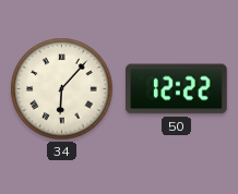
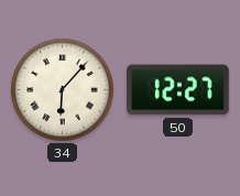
50: 12:22 -> 12:27 (178, 90)
